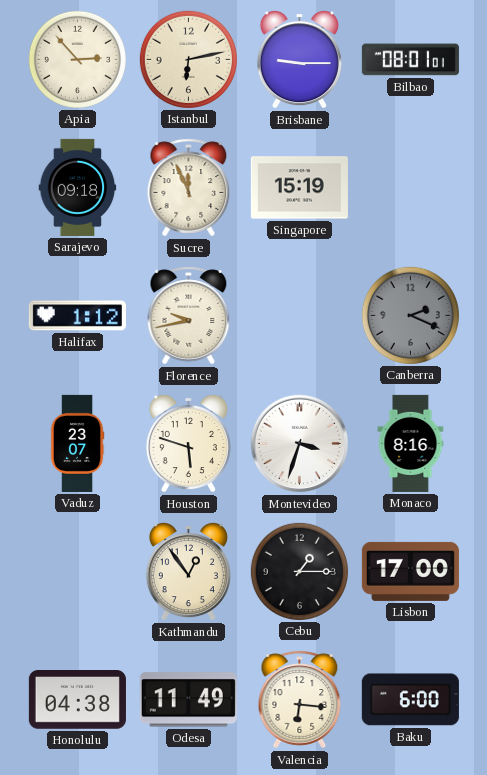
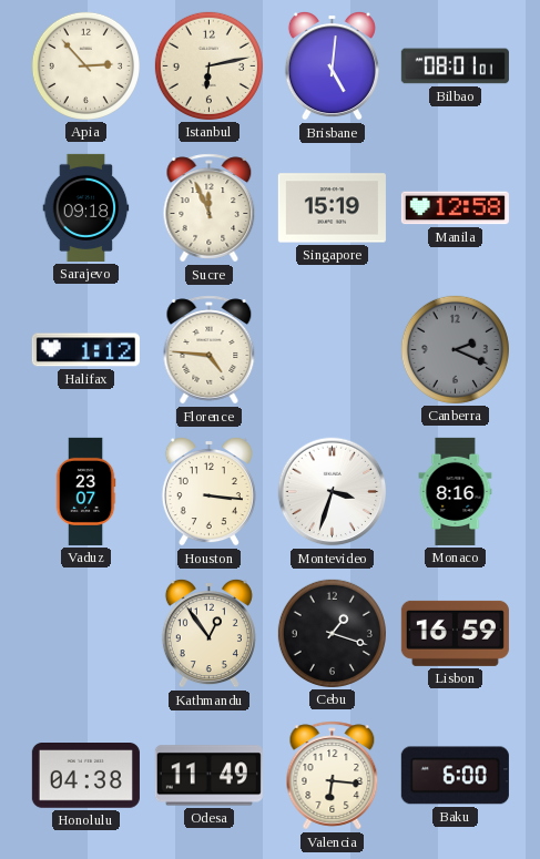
Brisbane: 9:15 -> 5:01 (332, 65)
Manila: none -> 12:58 (455, 208)
Florence: 9:43 -> 4:46 (210, 350)
Houston: 5:48 -> 3:16 (208, 491)
Cebu: 1:15 -> 1:18 (332, 633)
Lisbon: 17:00 -> 16:59 (455, 633)
